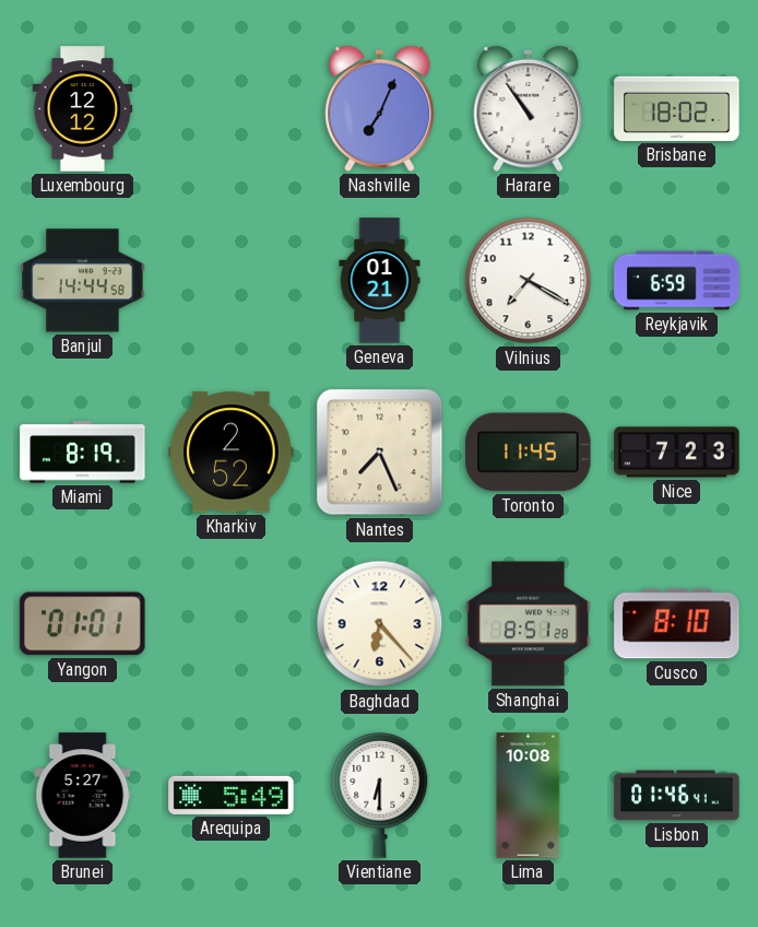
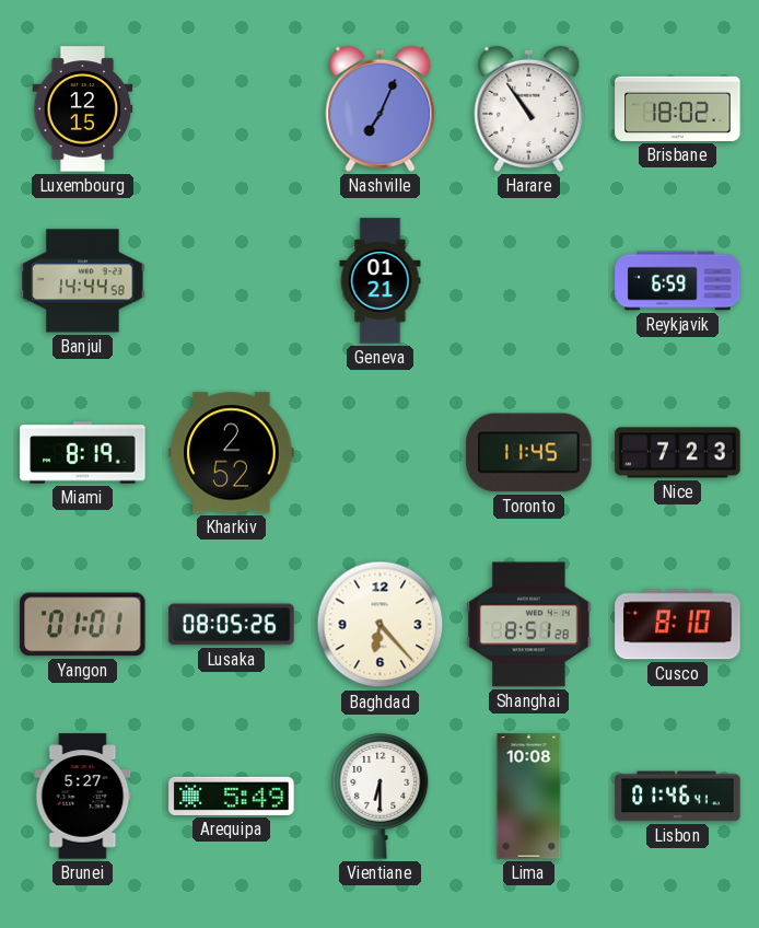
Luxembourg: 12:12 -> 12:15 (83, 109)
Vilnius: 7:20 -> none (529, 281)
Nantes: 7:26 -> none (380, 453)
Lusaka: none -> 08:05 (232, 625)
